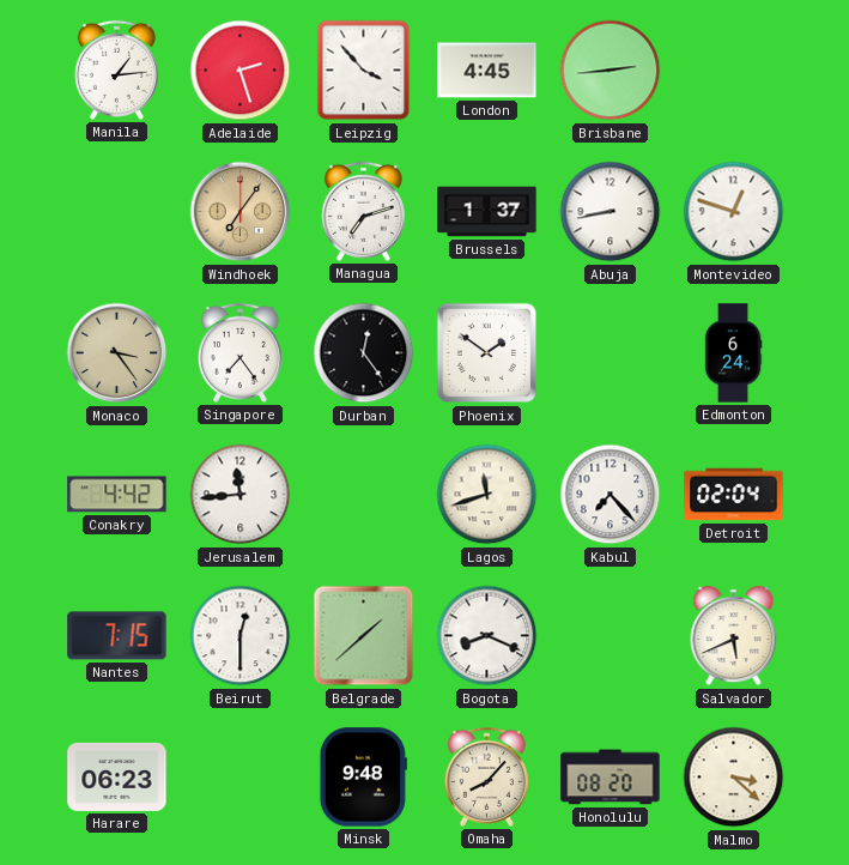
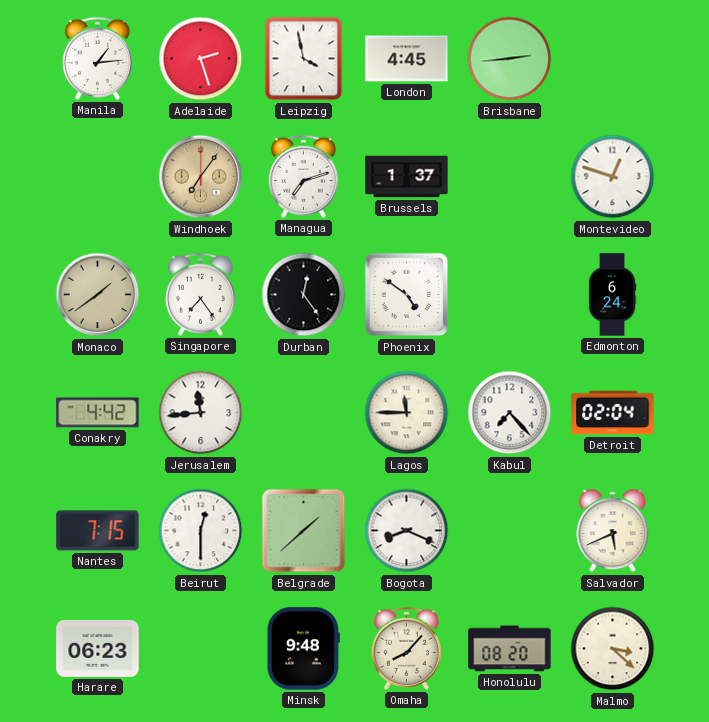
Leipzig: 3:53 -> 3:58 (304, 59)
Abuja: 8:43 -> none (611, 212)
Monaco: 3:24 -> 1:39 (98, 295)
Phoenix: 1:51 -> 4:51 (407, 295)
Lagos: 11:42 -> 11:45 (407, 413)
